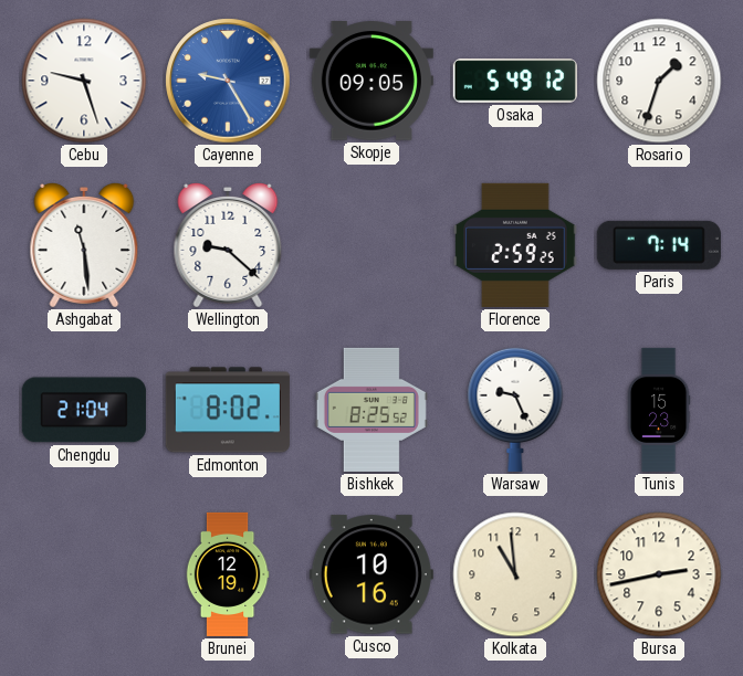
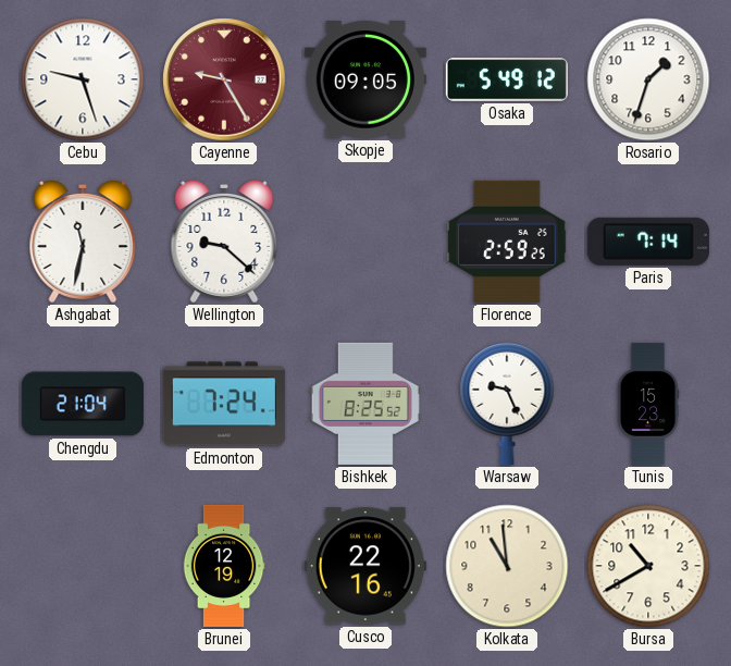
Cayenne dial: blue -> burgundy (224, 79)
Ashgabat: 11:29 -> 11:32 (83, 242)
Edmonton: 8:02 -> 7:24 (224, 404)
Cusco: 10:16 -> 22:16 (365, 566)
Bursa: 2:43 -> 10:40 (648, 566)
